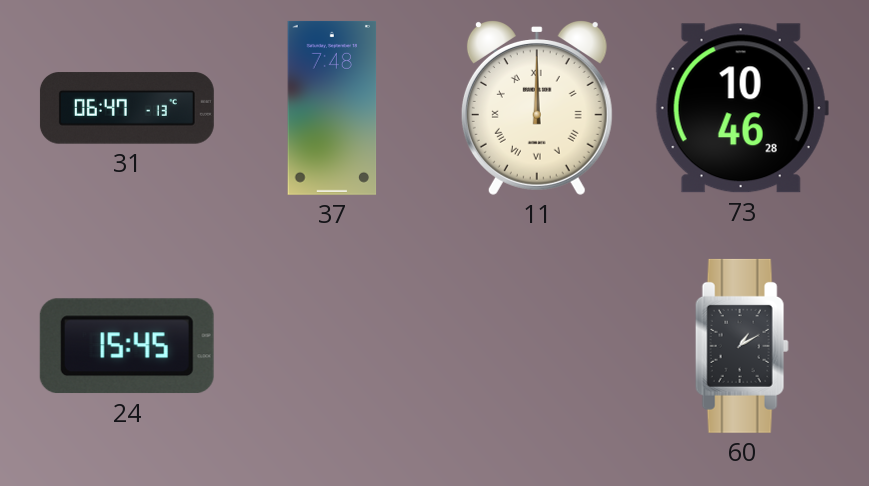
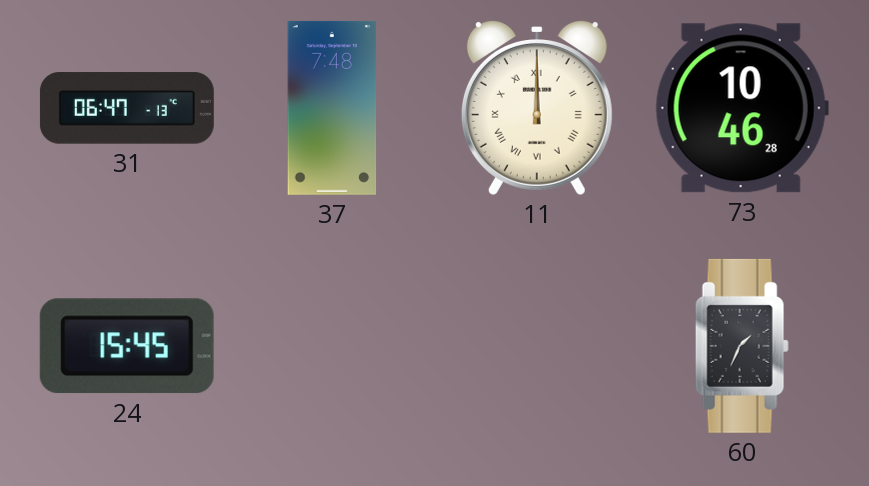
60: 1:10 -> 1:34 (742, 346)
